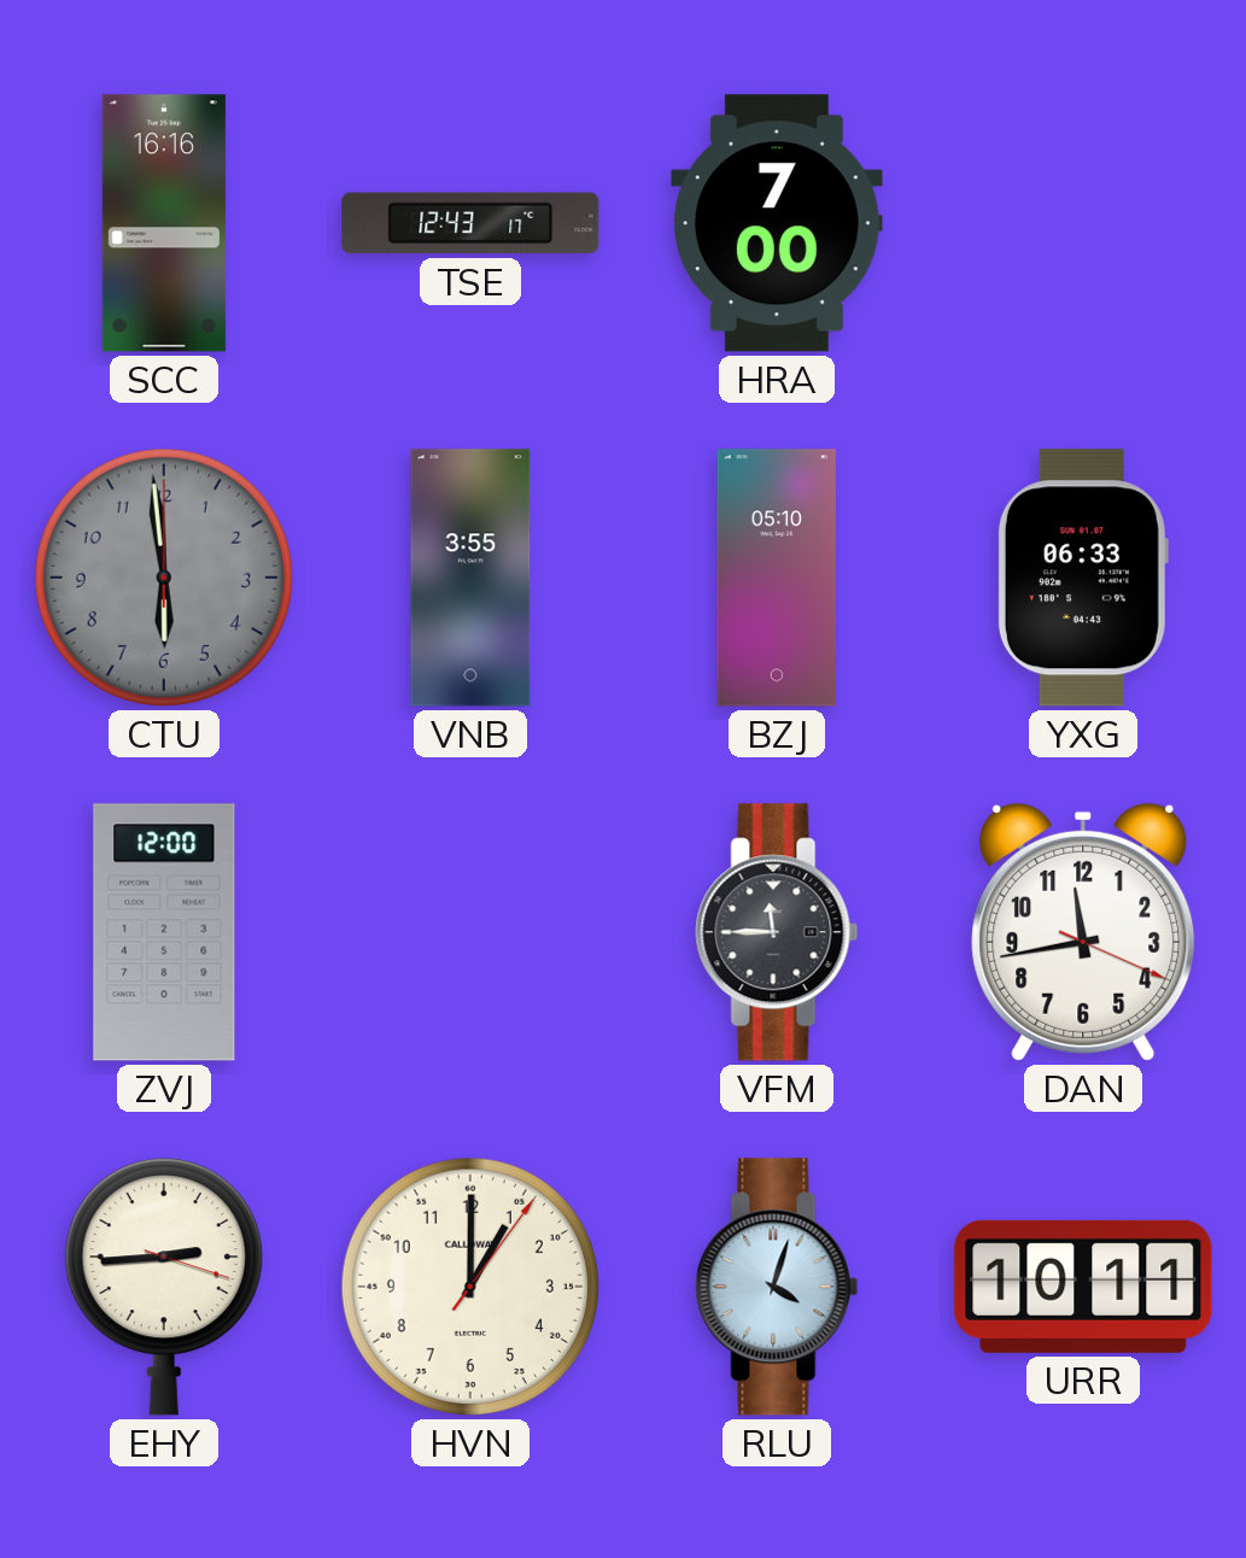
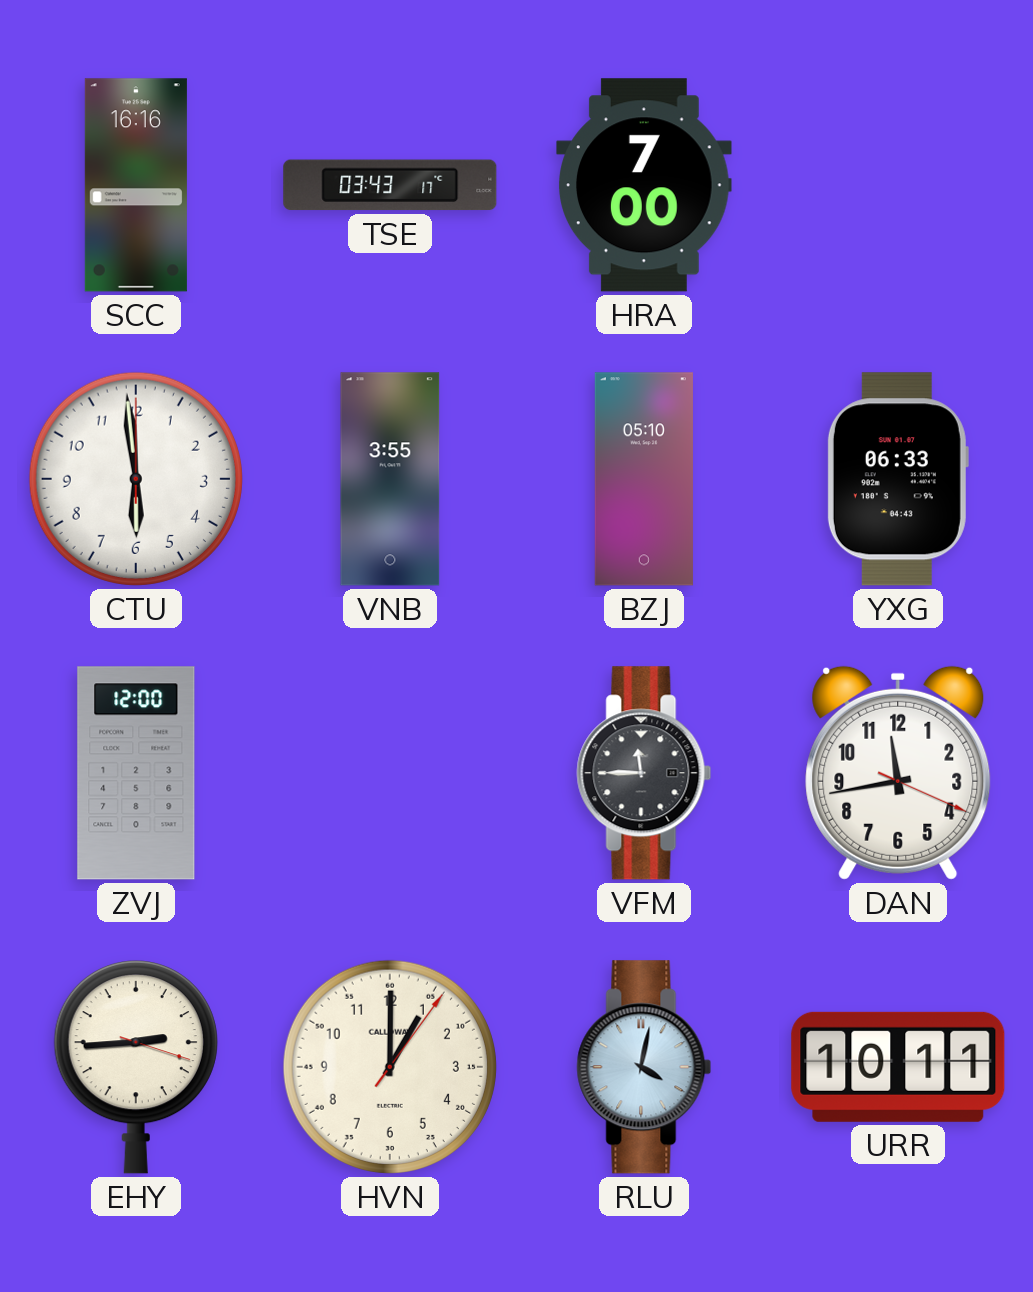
TSE: 12:43 -> 03:43 (390, 185)
CTU dial: grey -> white (136, 479)
RLU: 4:03 -> 4:02 (644, 1067)
